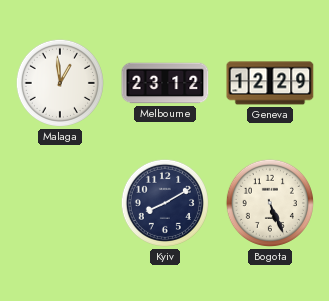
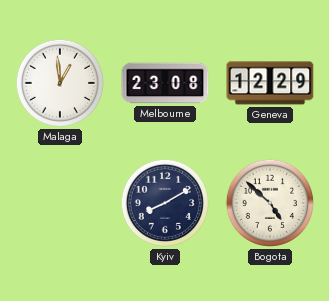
Melbourne: 23:12 -> 23:08 (165, 83)
Bogota: 5:26 -> 4:52 (270, 203)
